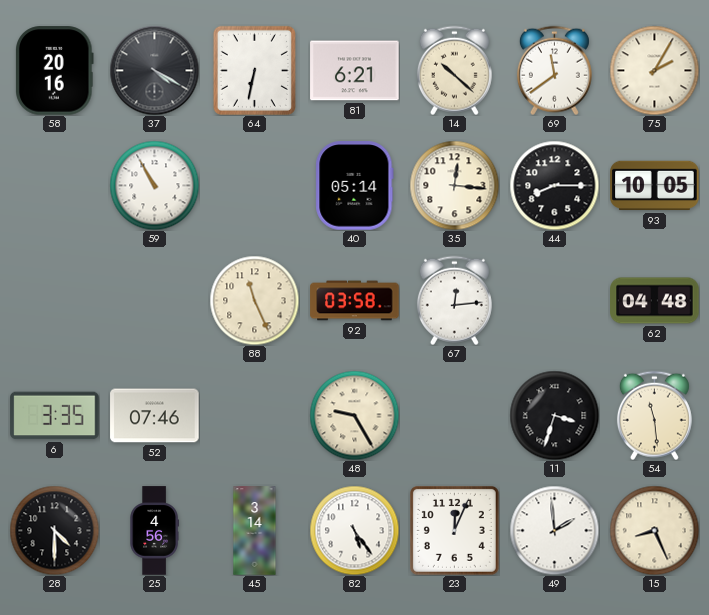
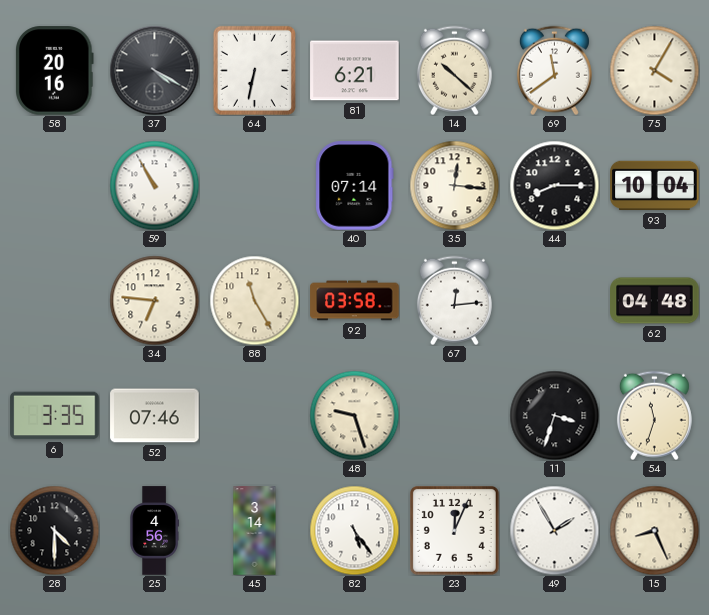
75: 2:05 -> 4:05 (654, 70)
40: 05:14 -> 07:14 (355, 186)
93: 10:05 -> 10:04 (655, 186)
34: none -> 6:46 (154, 300)
88: 11:26 -> 11:25 (254, 300)
48: 9:25 -> 9:27 (354, 415)
54: 11:29 -> 11:33 (654, 415)
49: 1:59 -> 1:55 (554, 530)
